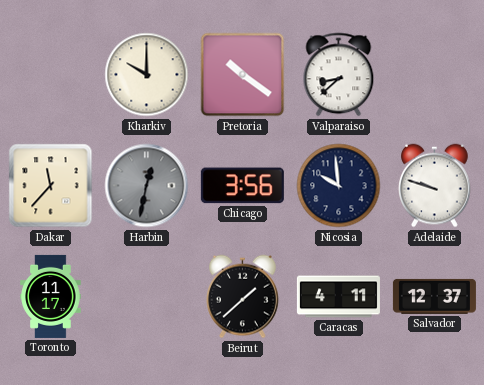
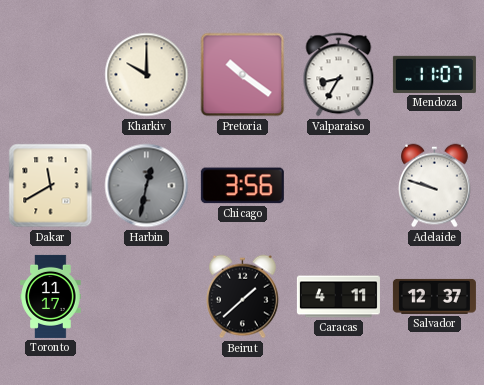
Valparaiso: 8:38 -> 8:35 (339, 75)
Mendoza: none -> 11:07 (434, 74)
Dakar: 11:37 -> 11:40 (51, 186)
Nicosia: 9:59 -> none (339, 186)
